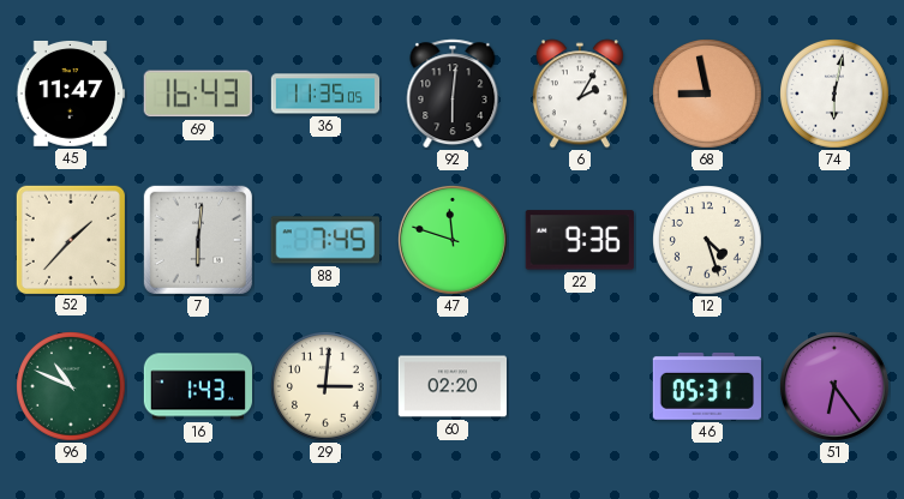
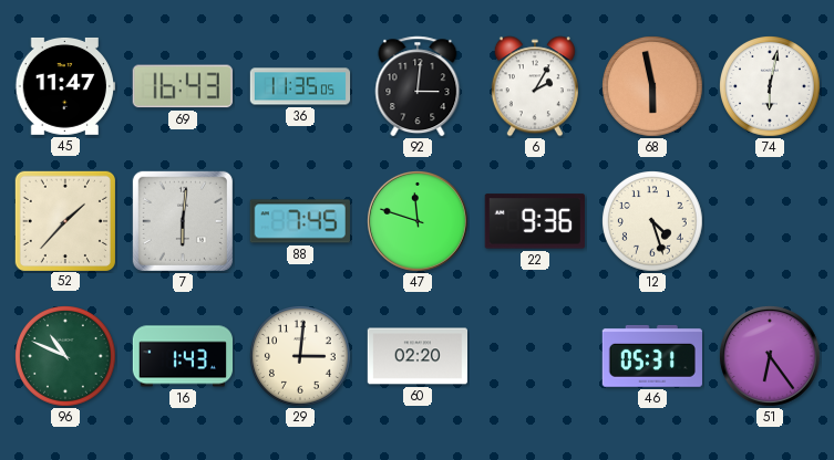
92: 6:01 -> 3:01 (418, 86)
68: 8:58 -> 5:58 (653, 87)
